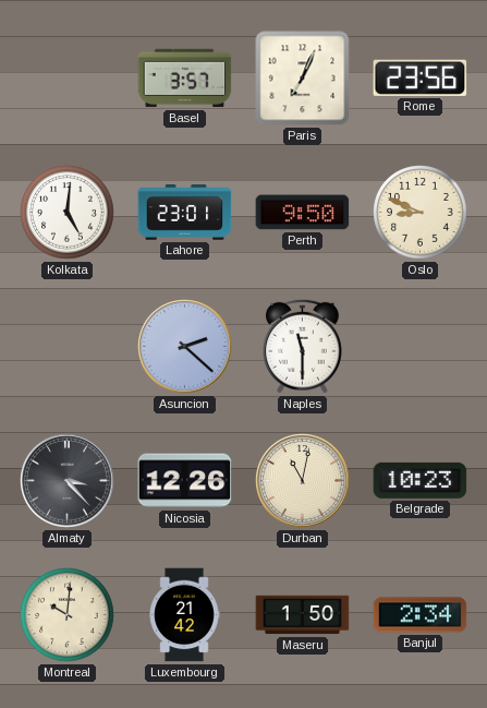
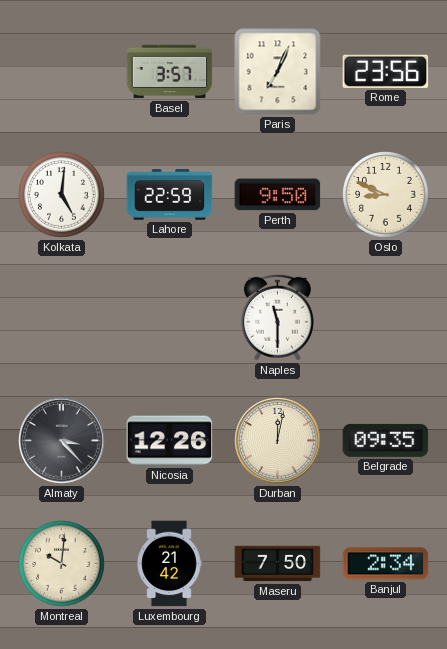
Lahore: 23:01 -> 22:59 (170, 195)
Asuncion: 2:22 -> none (185, 347)
Durban: 11:02 -> 12:02 (278, 441)
Belgrade: 10:23 -> 09:35 (386, 440)
Maseru: 1:50 -> 7:50 (278, 564)
